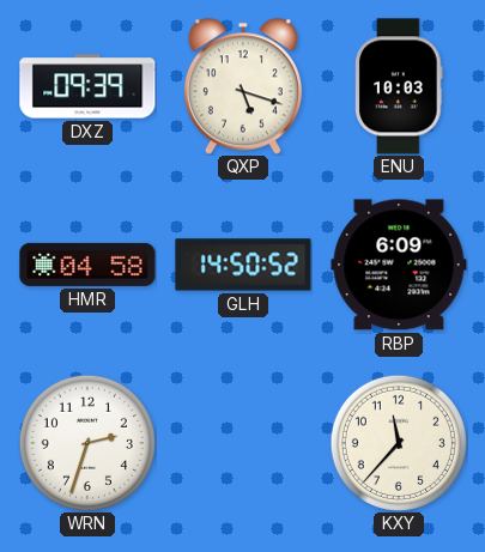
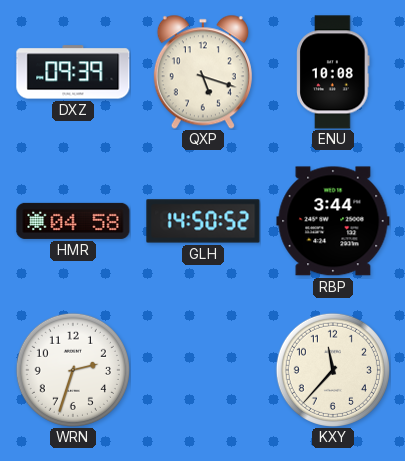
ENU: 10:03 -> 10:08 (333, 72)
RBP: 6:09 -> 3:44 (333, 221)
